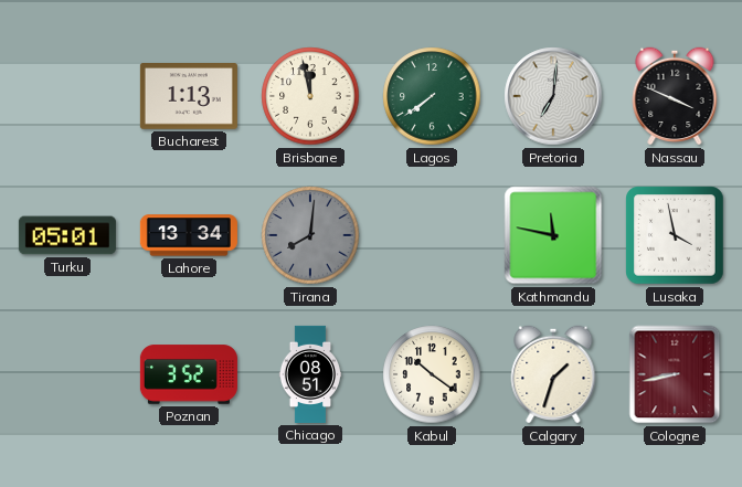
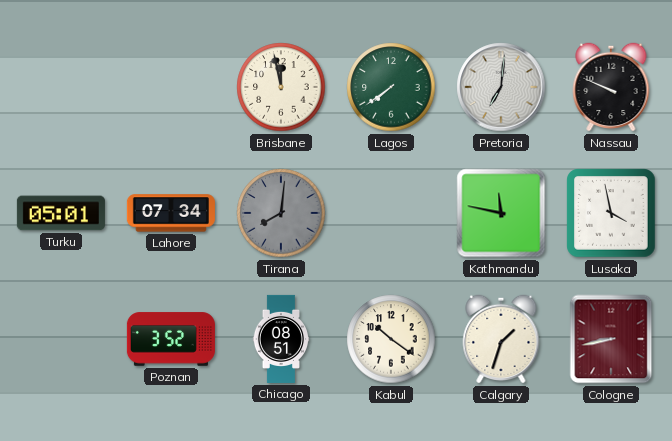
Bucharest: 1:13 -> none (189, 97)
Nassau: 3:49 -> 9:49 (611, 87)
Lahore: 13:34 -> 07:34 (171, 213)
